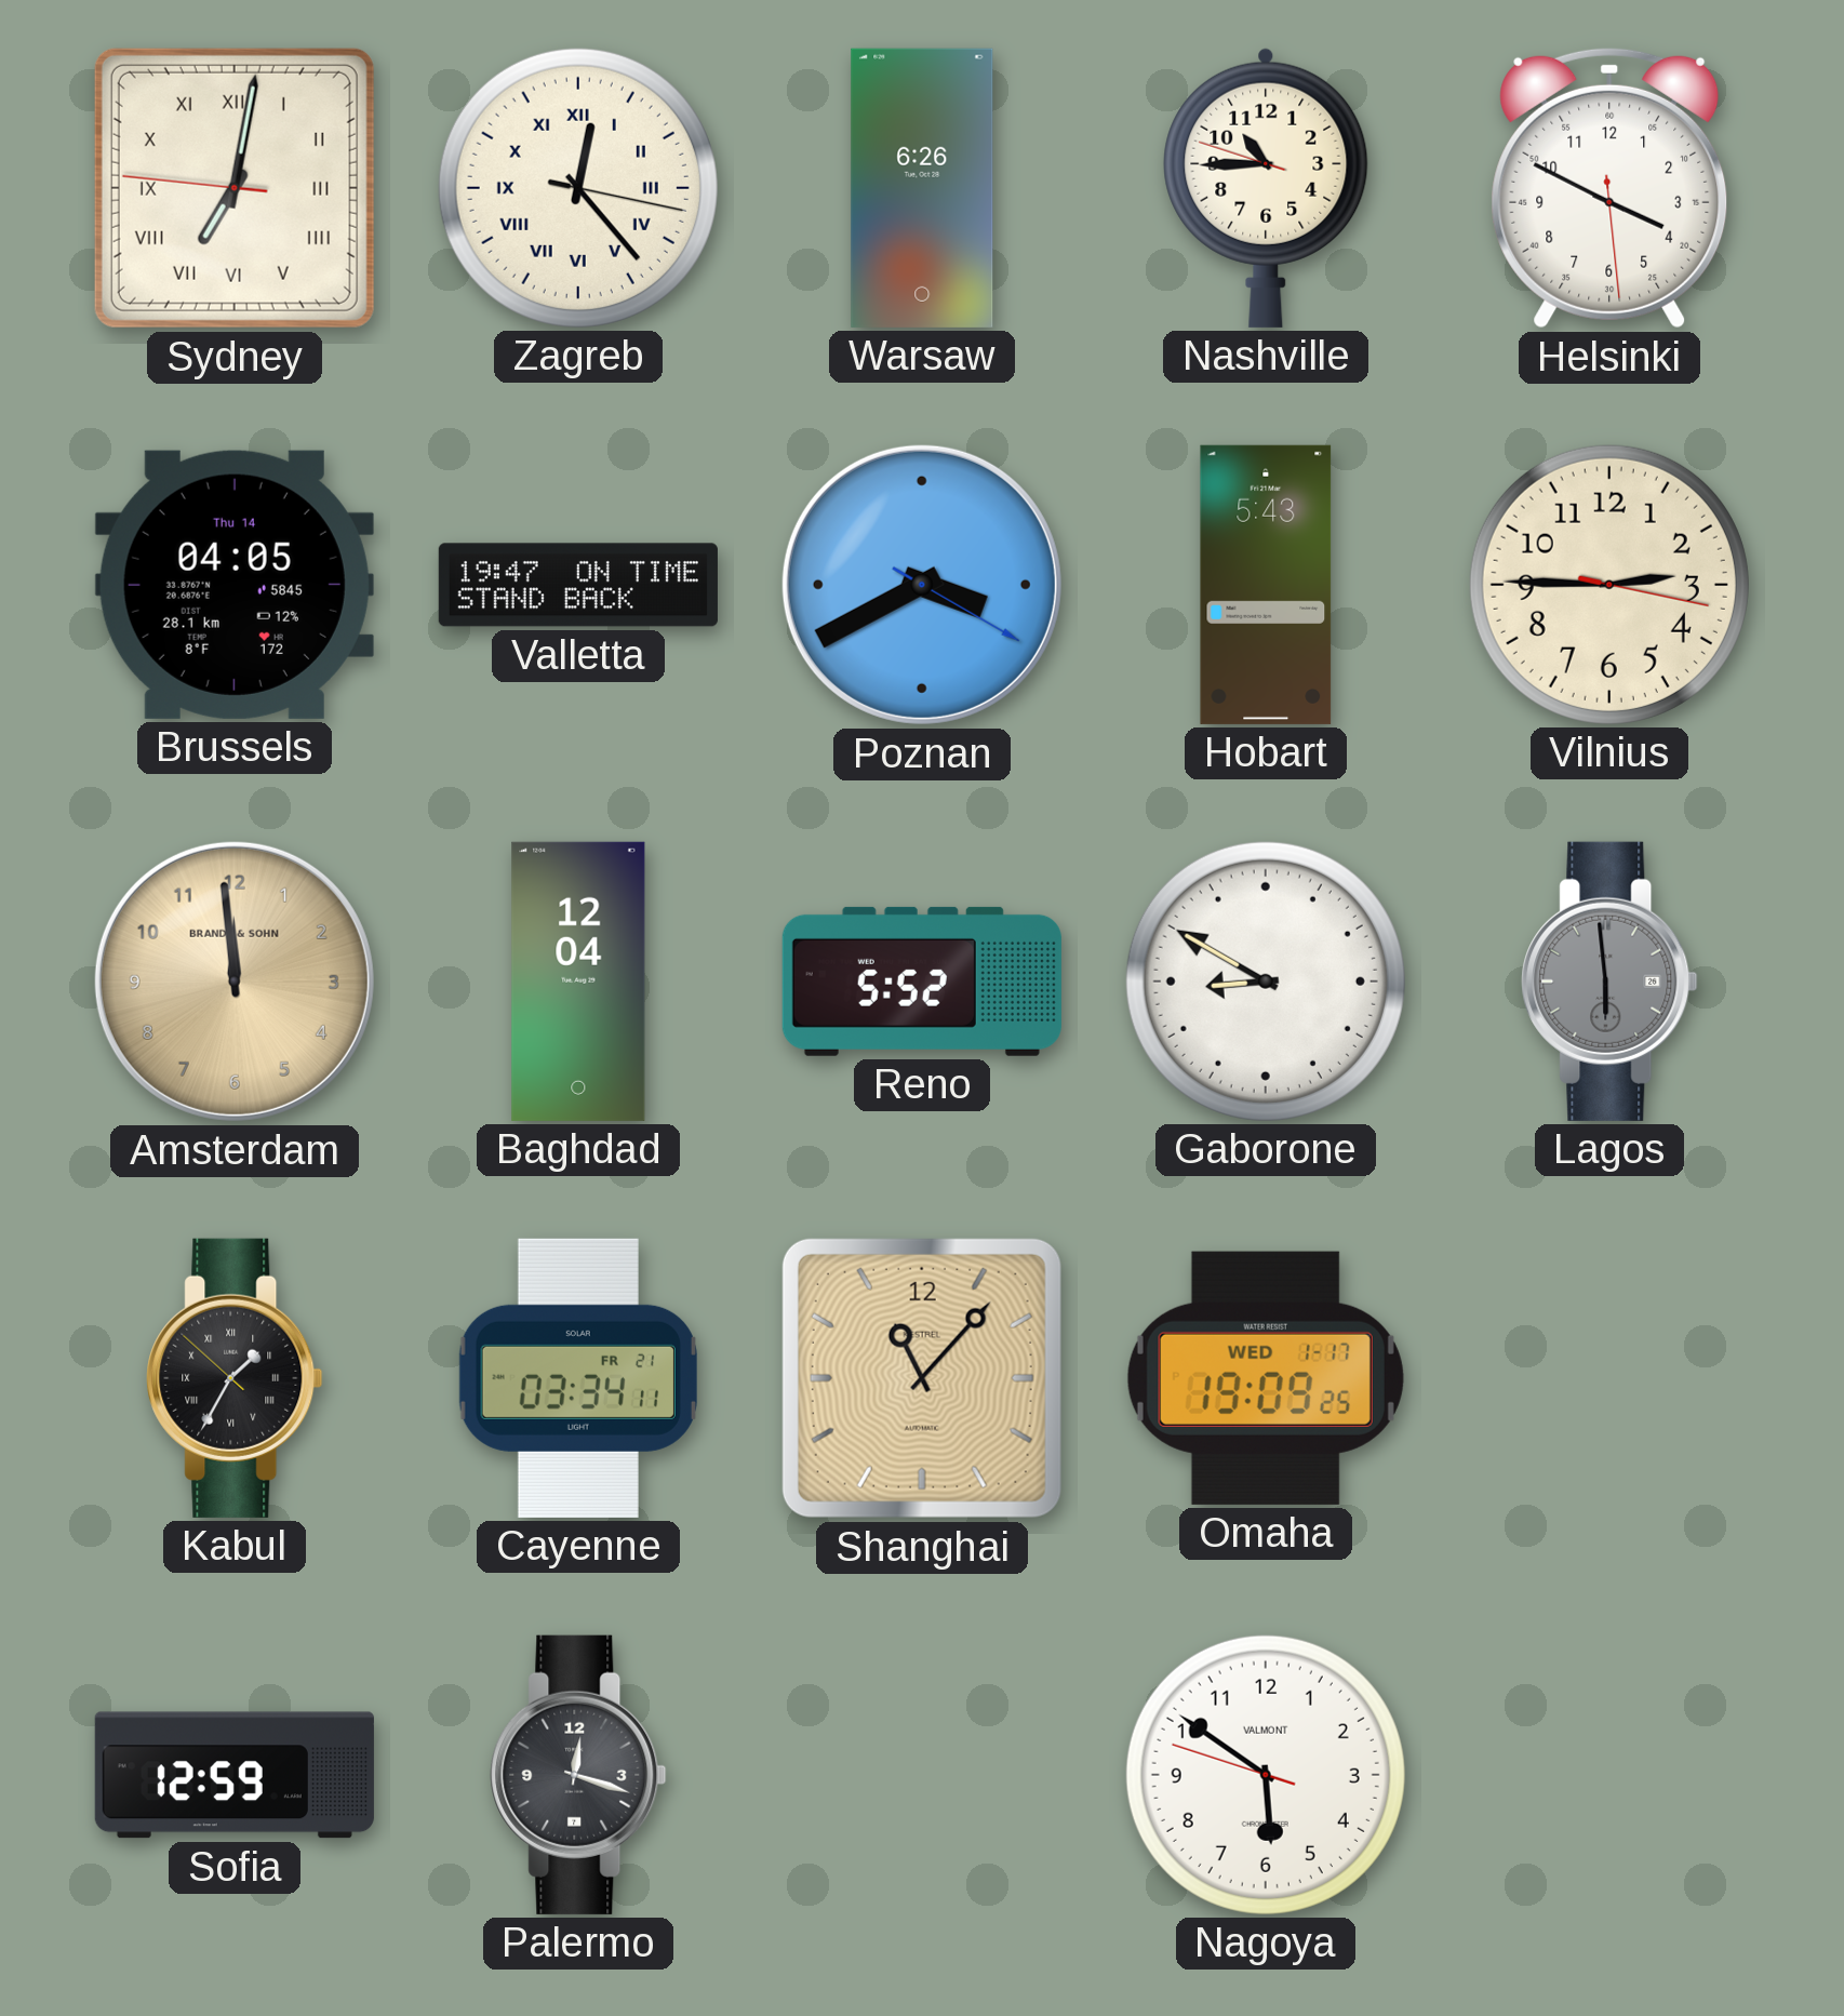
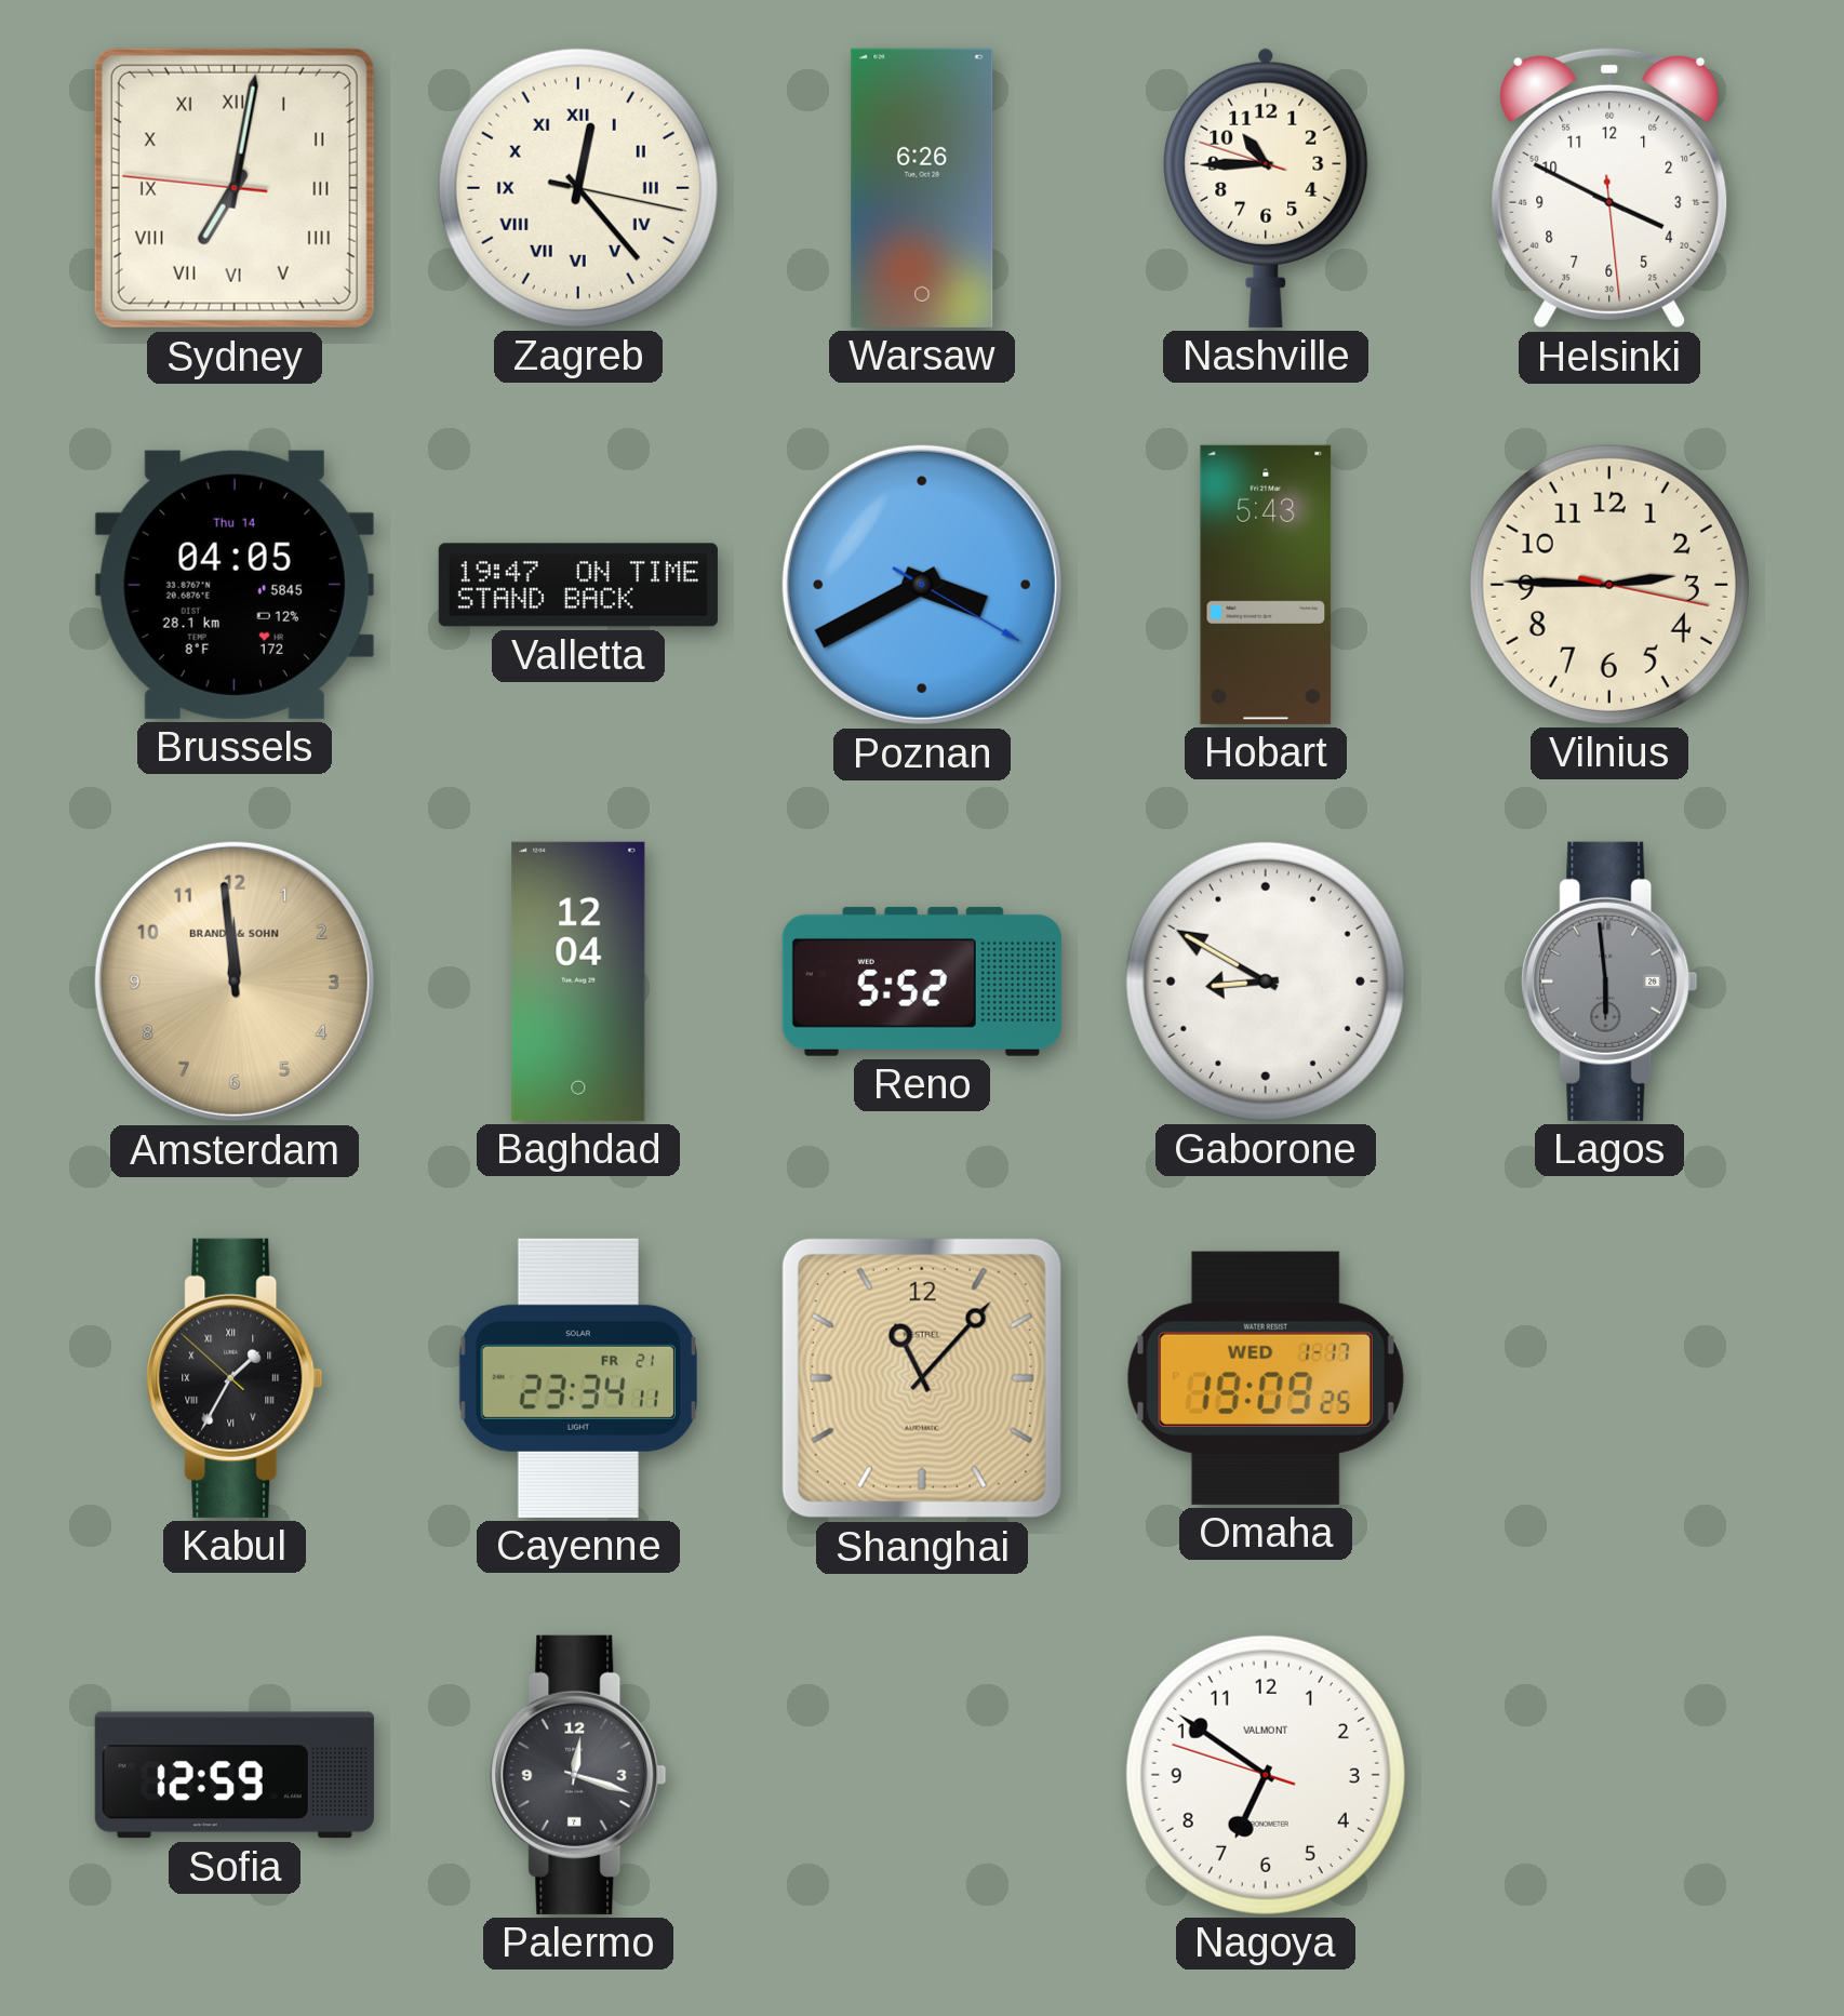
Cayenne: 03:34 -> 23:34 (578, 1378)
Nagoya: 5:50 -> 6:50 (1266, 1775)
